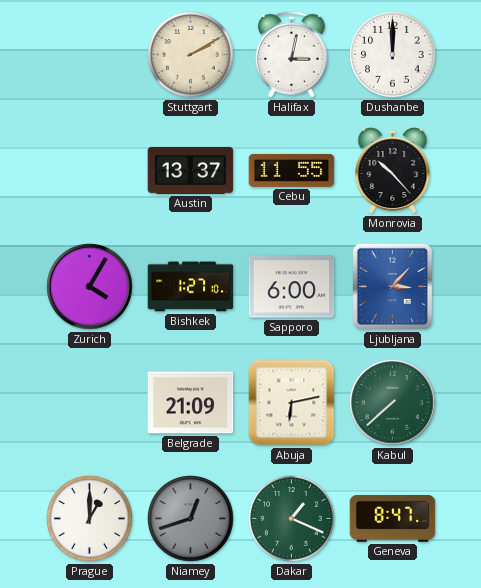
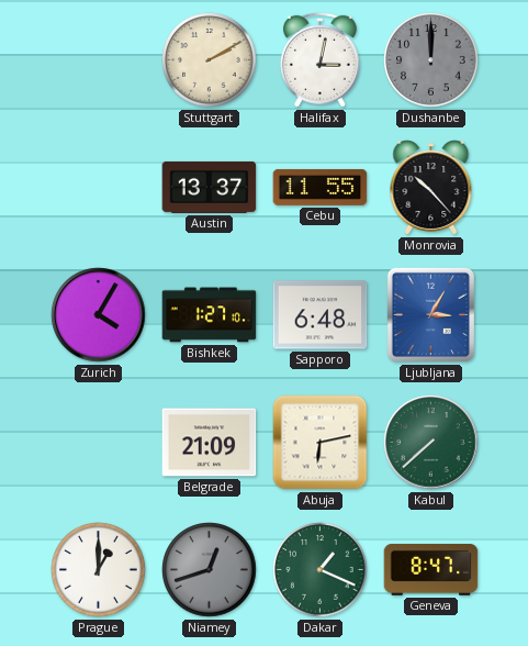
Dushanbe dial: white -> grey (431, 60)
Sapporo: 6:00 -> 6:48 (321, 315)
Ljubljana: 3:07 -> 3:05 (430, 314)
